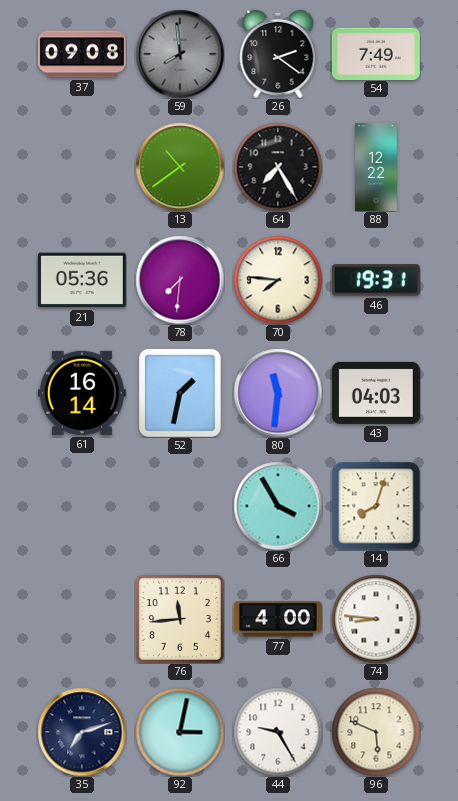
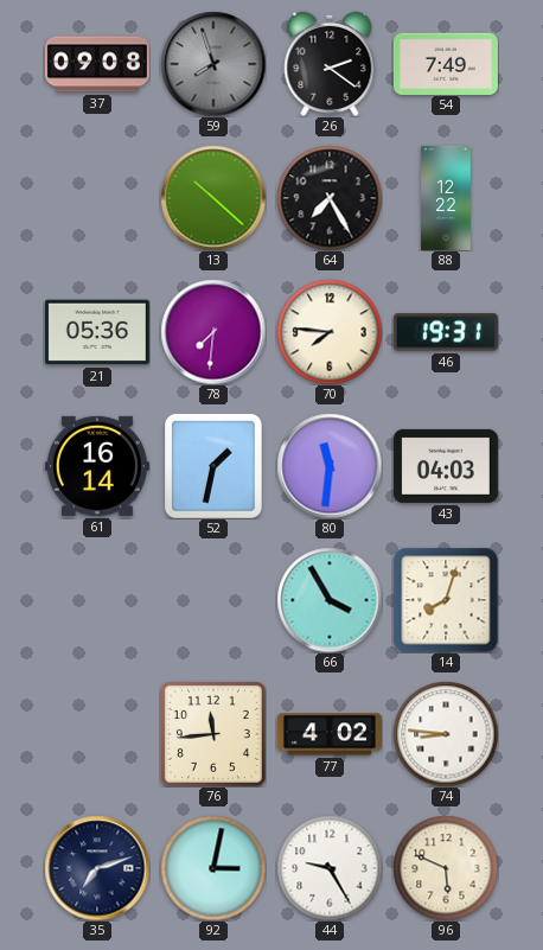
59: 7:59 -> 7:57 (213, 64)
13: 10:39 -> 10:22 (213, 198)
77: 4:00 -> 4:02 (330, 734)
